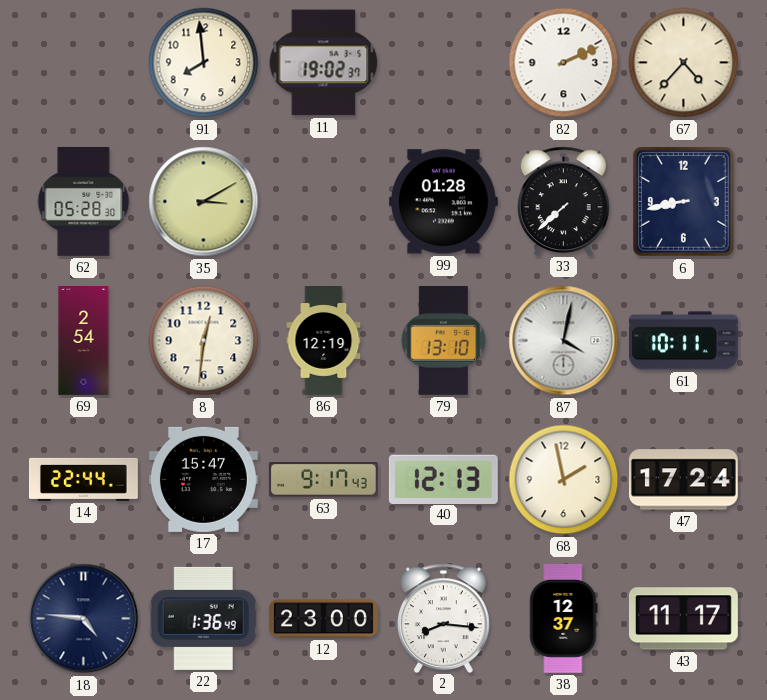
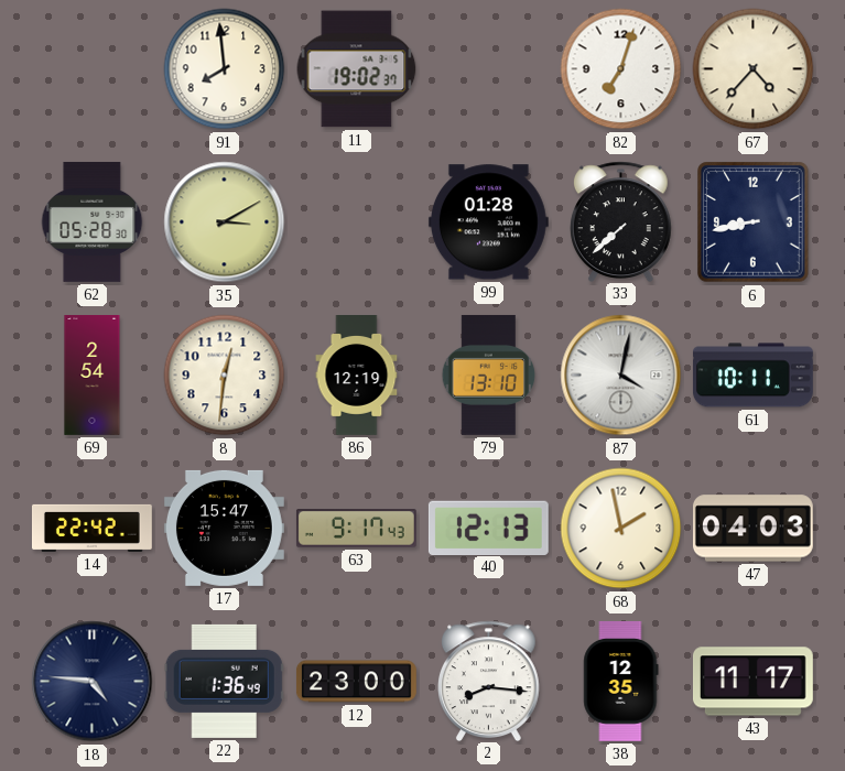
82: 2:11 -> 7:03 (621, 69)
14: 22:44 -> 22:42 (91, 528)
47: 17:24 -> 04:03 (752, 529)
38: 12:37 -> 12:35 (621, 681)
